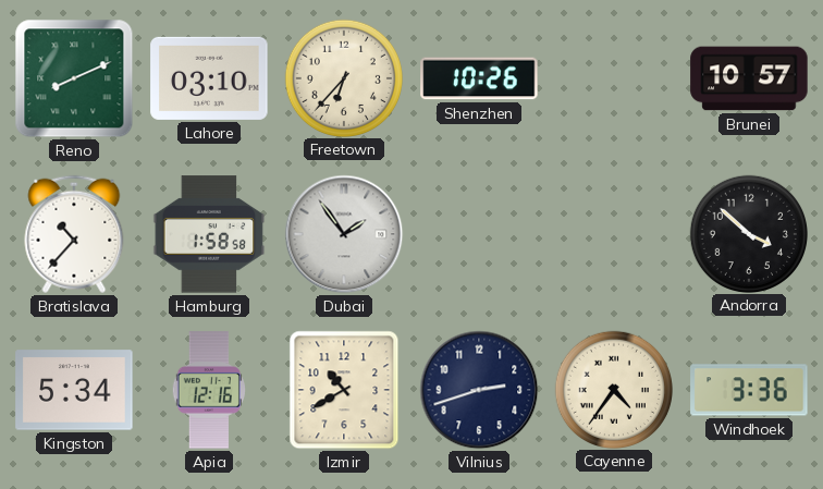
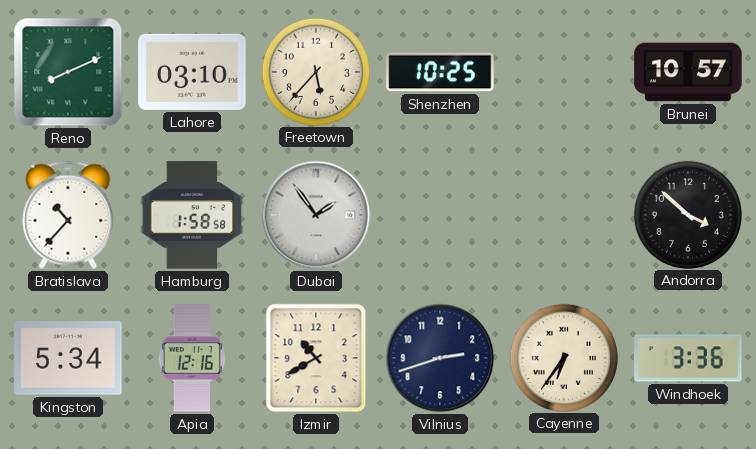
Freetown: 6:37 -> 5:37 (315, 71)
Shenzhen: 10:26 -> 10:25 (440, 72)
Cayenne: 4:36 -> 6:36 (563, 357)
